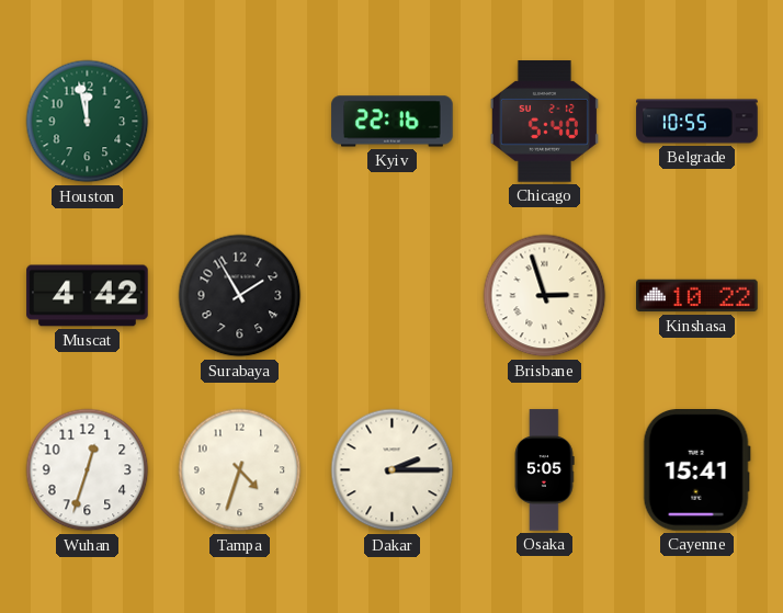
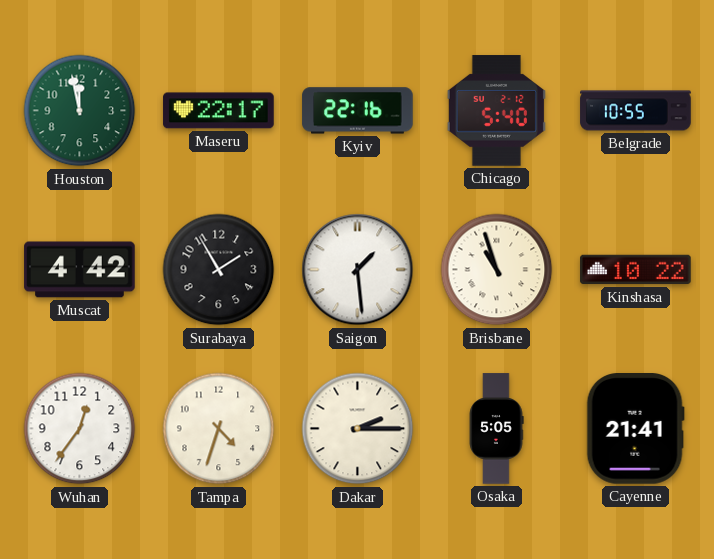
Maseru: none -> 22:17 (219, 111)
Saigon: none -> 1:29 (358, 270)
Brisbane: 2:57 -> 10:57 (497, 270)
Wuhan: 12:33 -> 12:36 (80, 429)
Cayenne: 15:41 -> 21:41 (635, 429)
